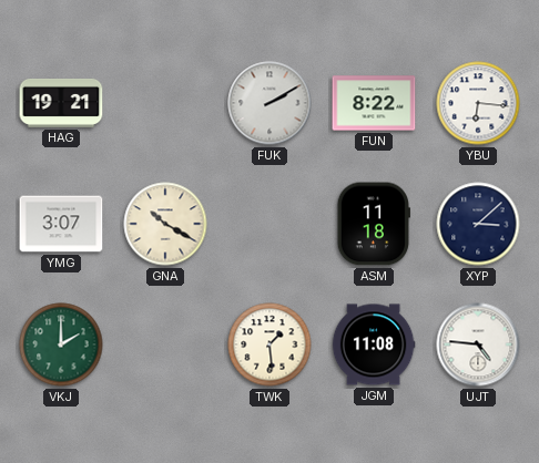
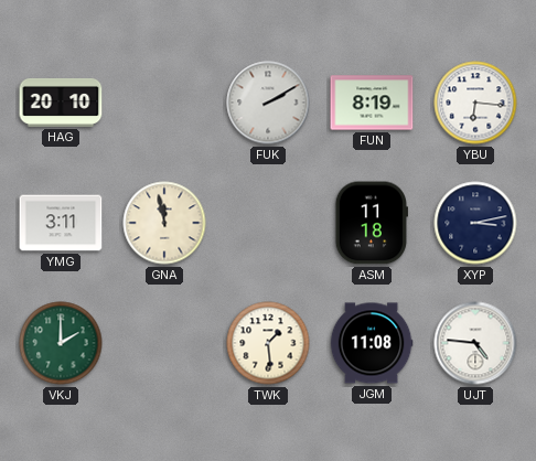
HAG: 19:21 -> 20:10 (61, 103)
FUN: 8:22 -> 8:19 (372, 103)
YMG: 3:07 -> 3:11 (61, 223)
GNA: 10:20 -> 11:58 (164, 223)
XYP: 3:08 -> 3:13 (475, 223)
